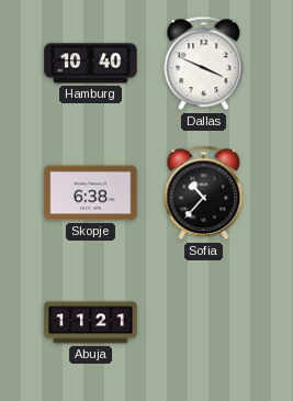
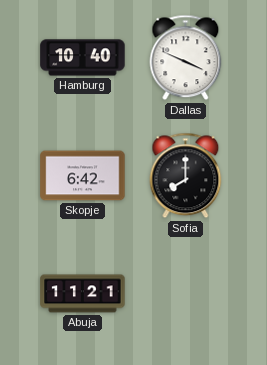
Skopje: 6:38 -> 6:42 (83, 176)
Sofia: 10:37 -> 8:00 (186, 176)
